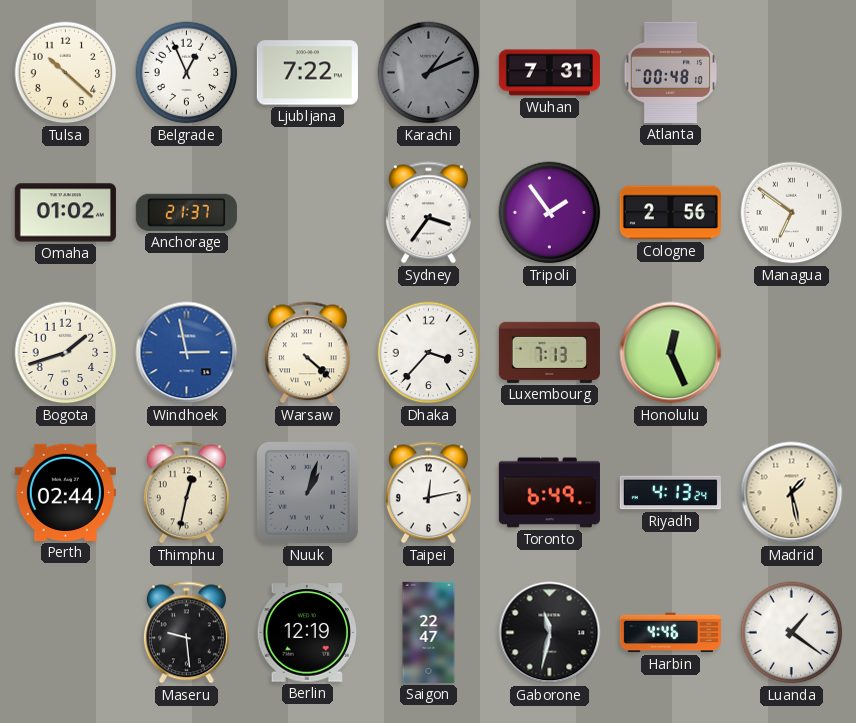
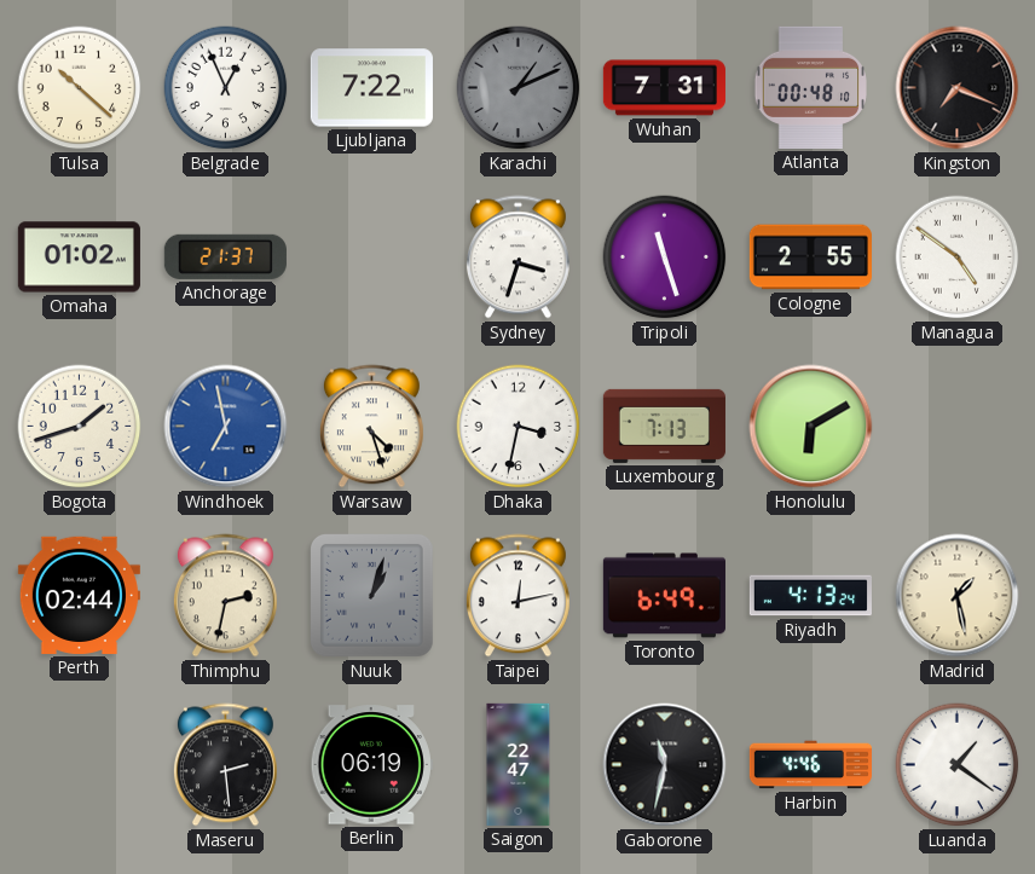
Kingston: none -> 7:19 (958, 88)
Sydney: 3:36 -> 3:33 (517, 257)
Tripoli: 1:54 -> 11:27 (665, 257)
Cologne: 2:56 -> 2:55 (810, 257)
Managua: 6:51 -> 4:51 (958, 257)
Windhoek: 2:58 -> 6:58 (226, 427)
Warsaw: 4:22 -> 4:27 (371, 427)
Dhaka: 3:37 -> 3:32 (519, 427)
Honolulu: 12:26 -> 6:10 (811, 427)
Thimphu: 12:32 -> 2:32 (225, 596)
Maseru: 9:29 -> 2:29 (225, 765)
Berlin: 12:19 -> 06:19 (371, 765)
